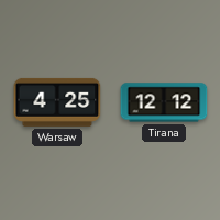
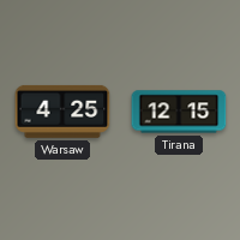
Tirana: 12:12 -> 12:15 (179, 112)
